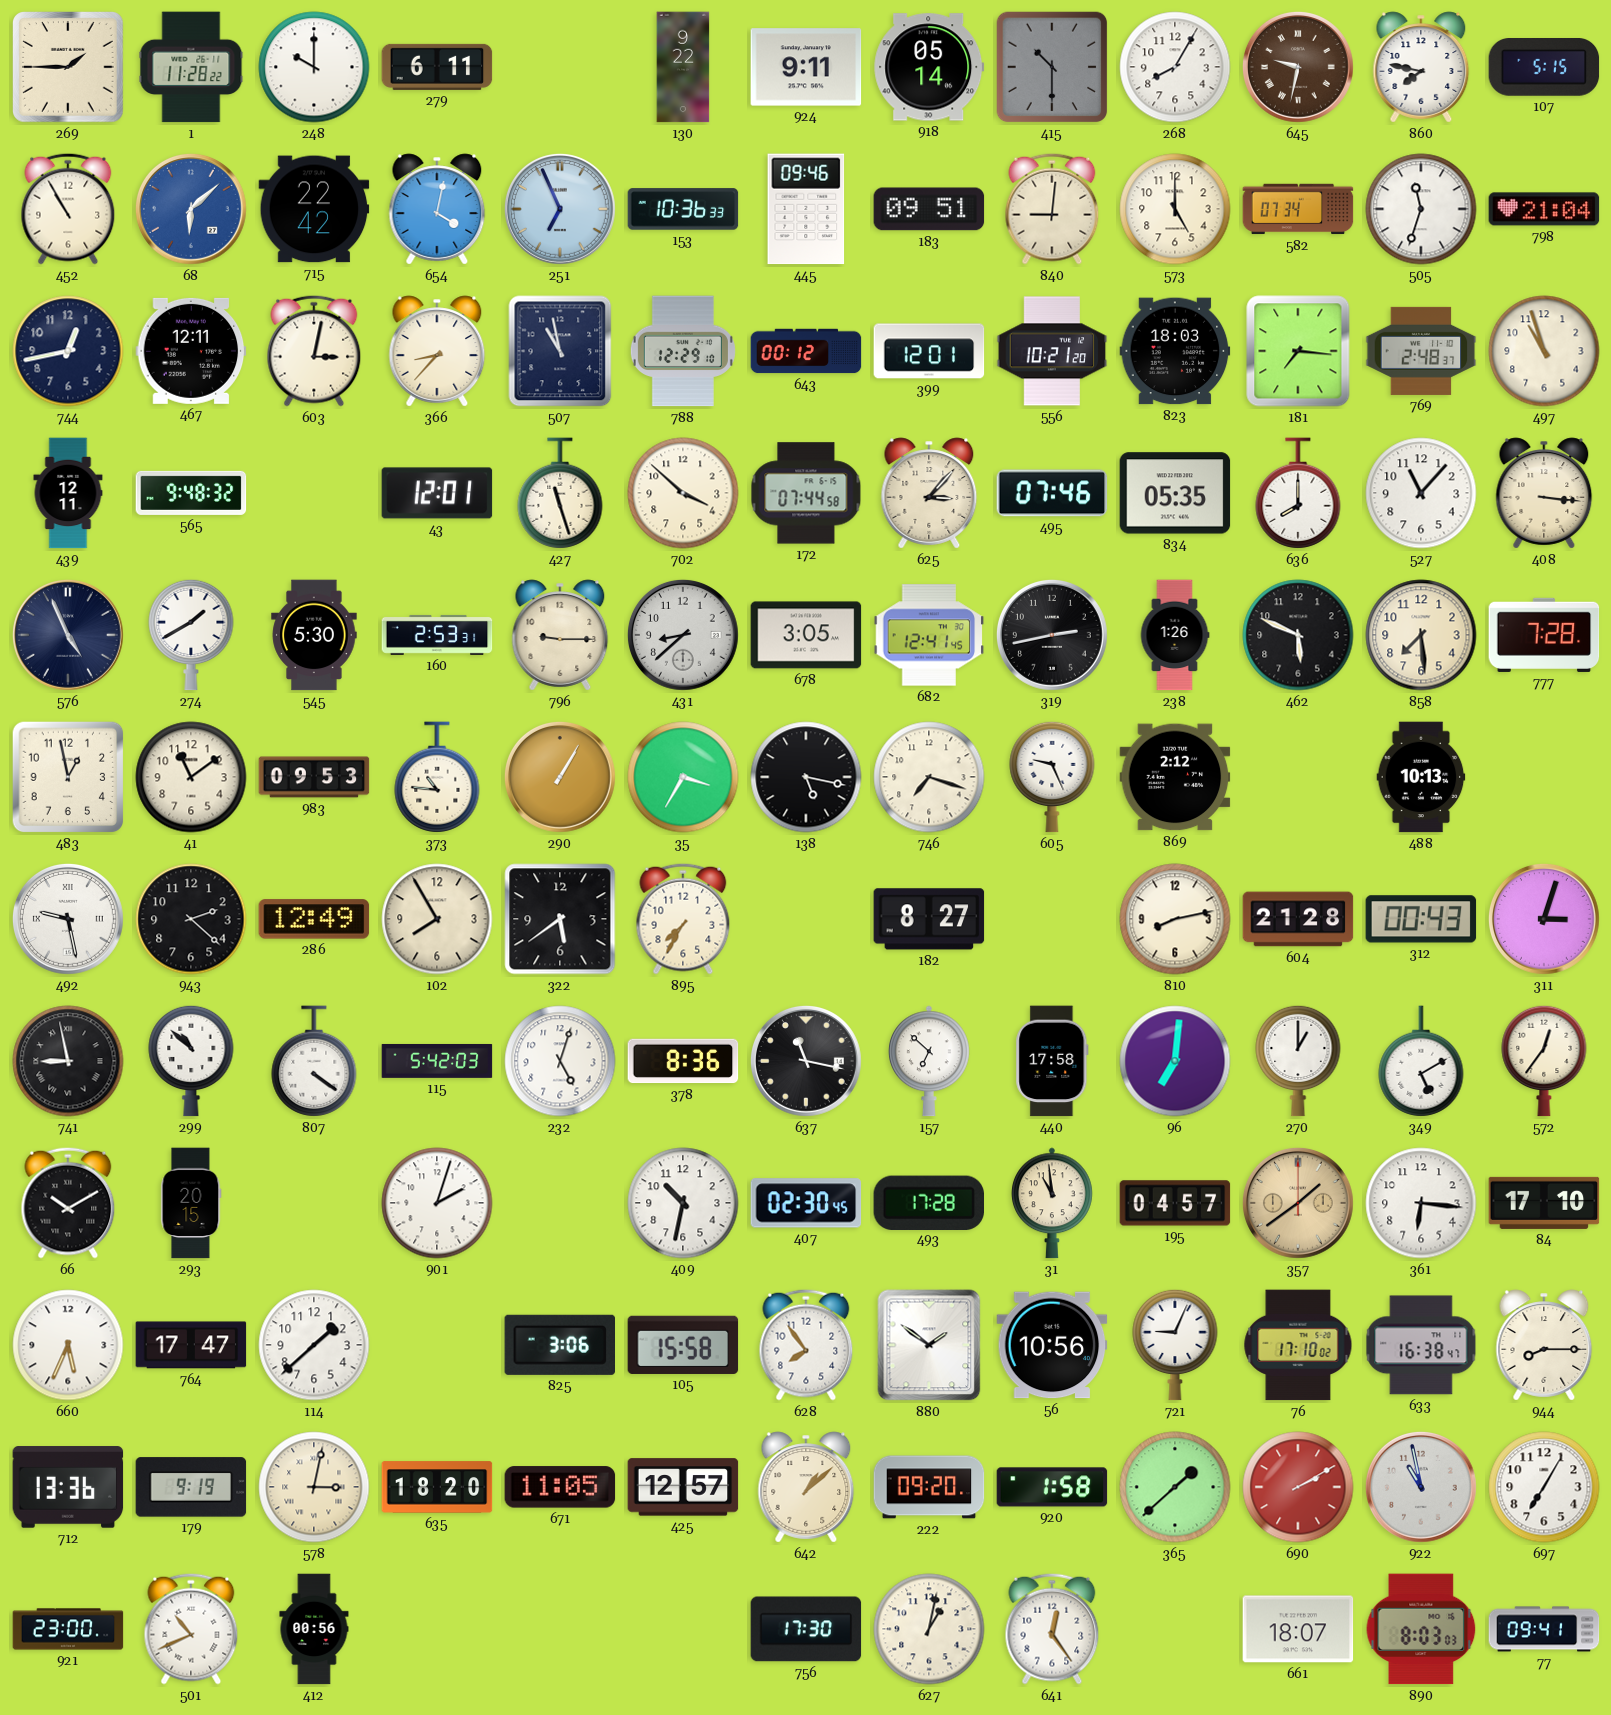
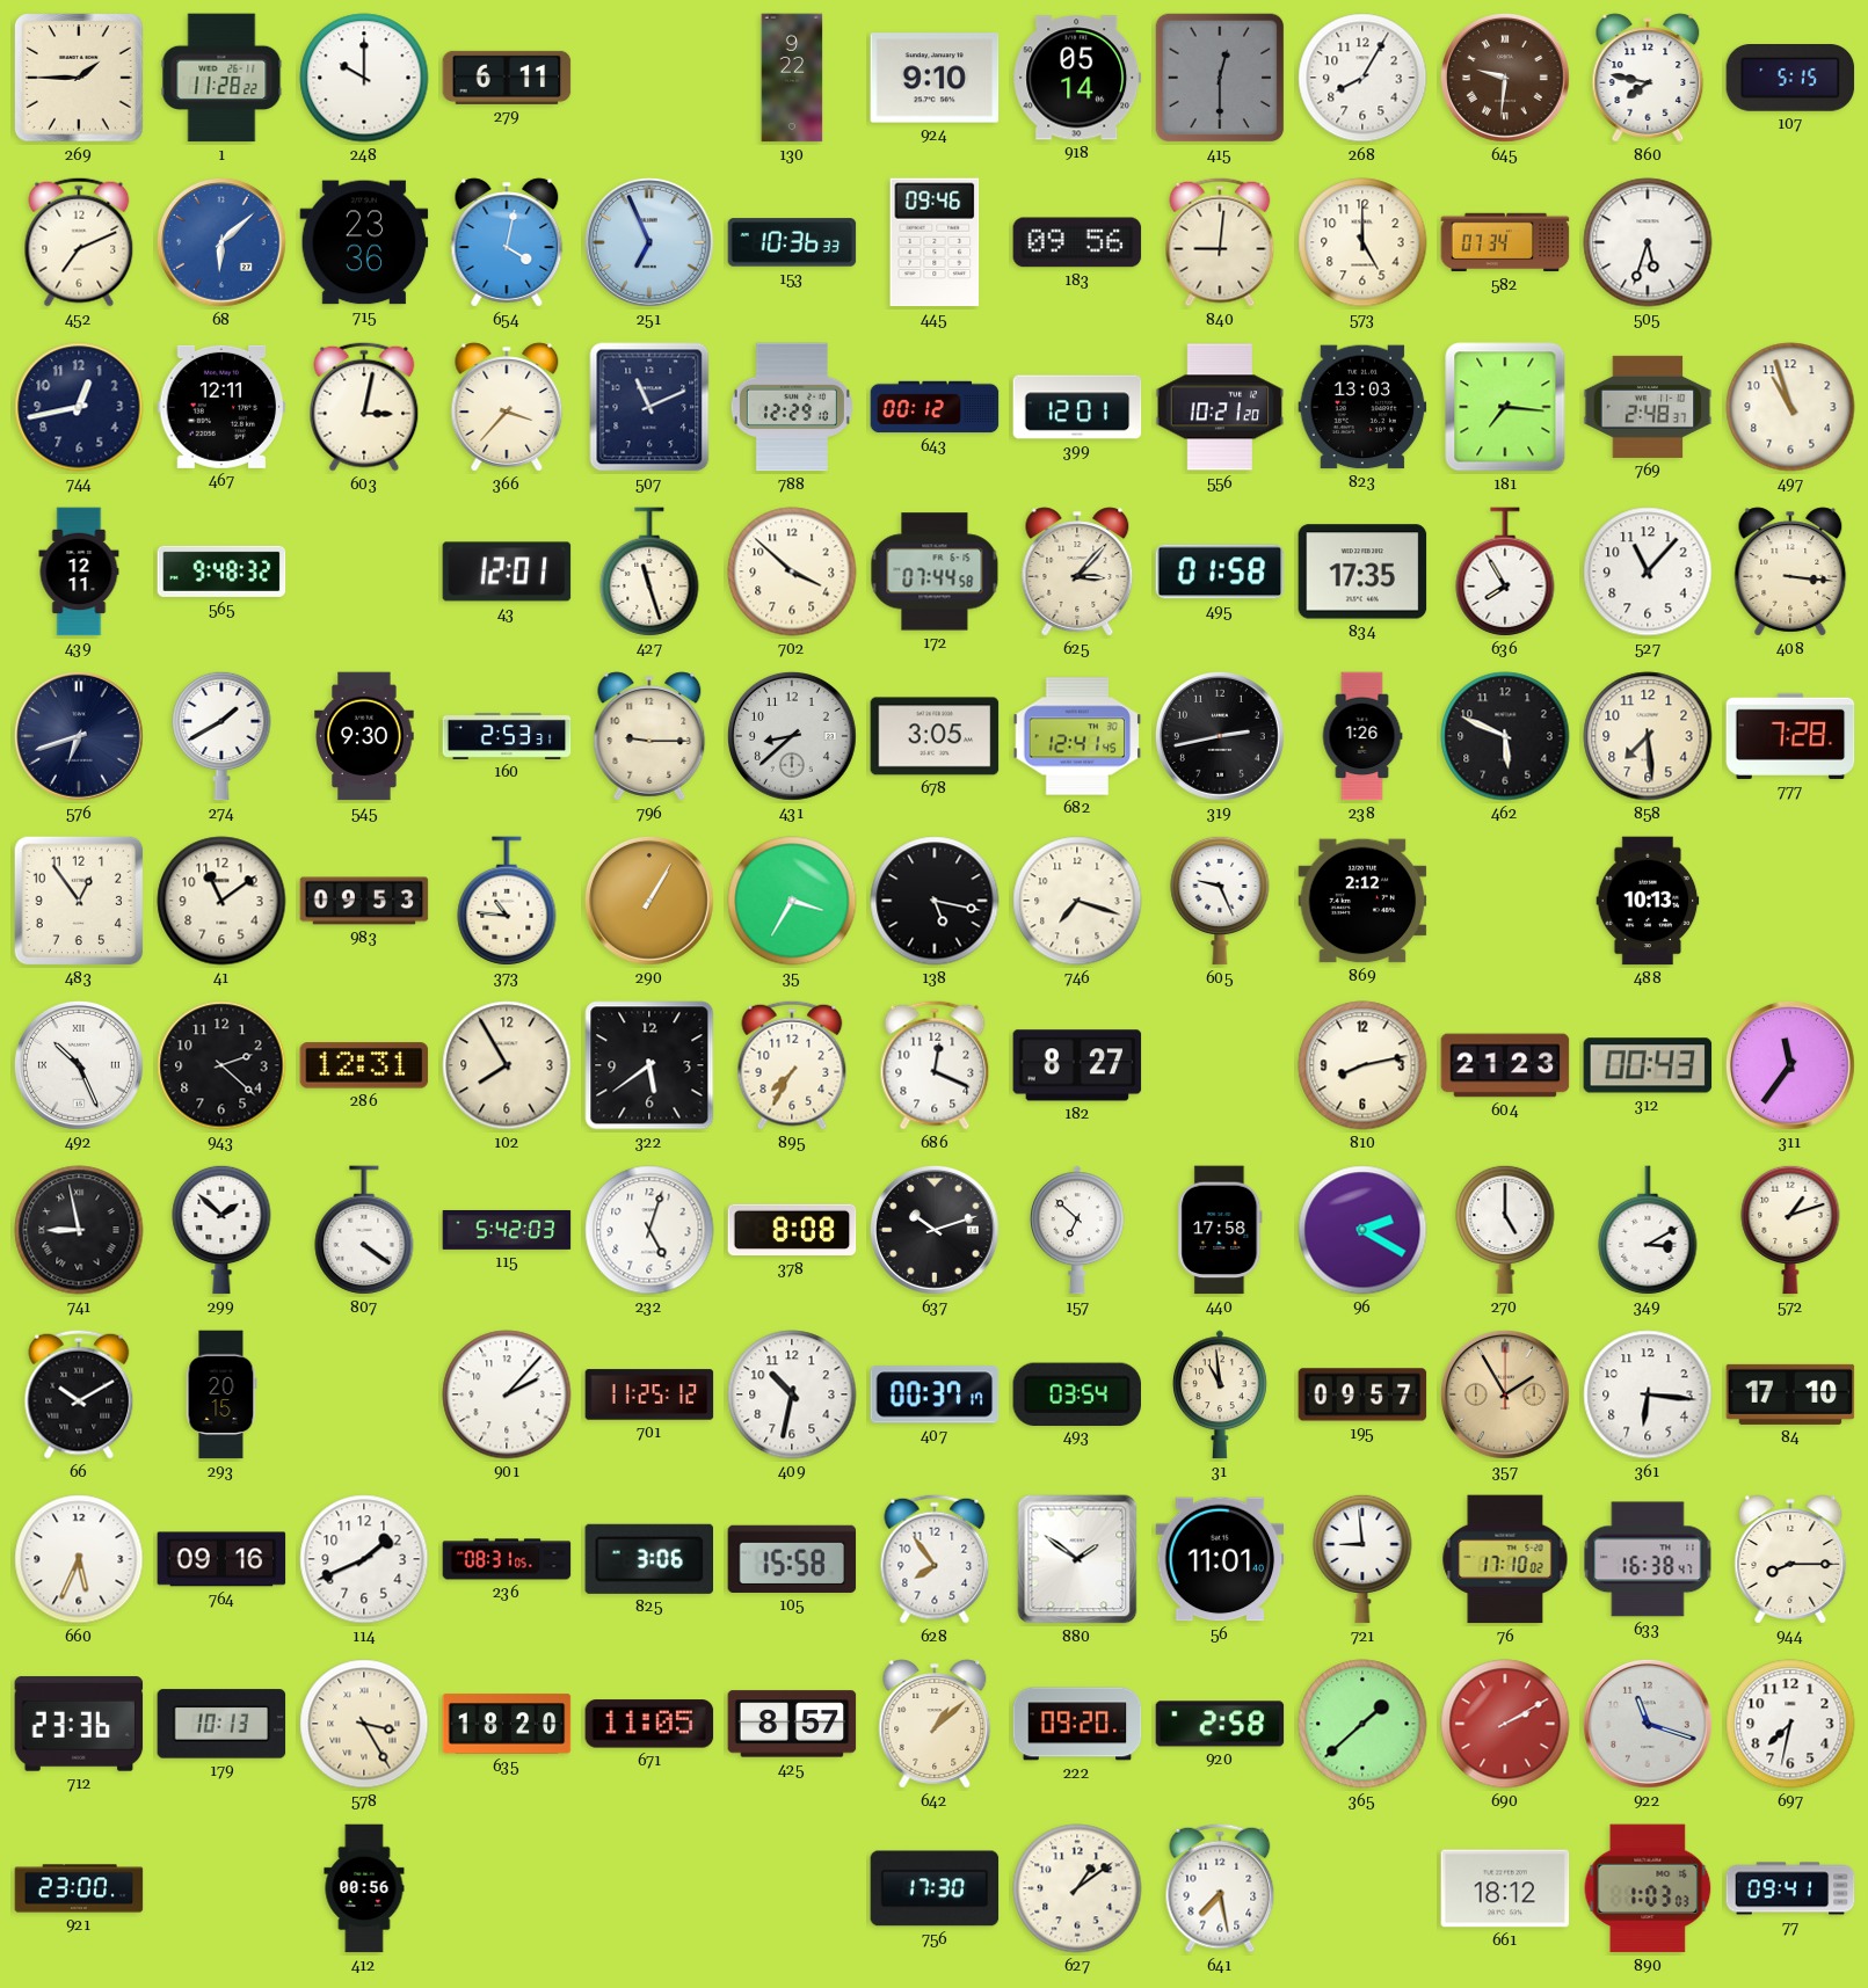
924: 9:11 -> 9:10 (935, 78)
415: 10:30 -> 12:30 (1220, 78)
645: 9:32 -> 9:31 (1505, 78)
452: 10:55 -> 7:11 (79, 242)
715: 22:42 -> 23:36 (364, 242)
183: 09:51 -> 09:56 (1077, 242)
505: 11:33 -> 5:33 (1648, 242)
798: 21:04 -> none (1544, 209)
366: 8:37 -> 3:37 (507, 407)
507: 10:58 -> 11:11 (649, 407)
823: 18:03 -> 13:03 (1362, 407)
495: 07:46 -> 01:58 (1220, 571)
834: 05:35 -> 17:35 (1362, 571)
636: 8:00 -> 7:55 (1505, 571)
576: 4:56 -> 6:42 (79, 736)
545: 5:30 -> 9:30 (364, 736)
483: 12:58 -> 12:54 (79, 901)
492: 9:28 -> 10:26 (79, 1065)
286: 12:49 -> 12:31 (364, 1065)
686: none -> 12:19 (935, 1065)
604: 21:28 -> 21:23 (1505, 1065)
311: 3:03 -> 11:36 (1790, 1065)
299: 10:52 -> 1:52 (221, 1230)
378: 8:36 -> 8:08 (792, 1230)
637: 11:17 -> 10:12 (935, 1230)
96: 7:01 -> 2:20 (1362, 1230)
270: 1:00 -> 5:00 (1505, 1230)
349: 5:10 -> 3:10 (1648, 1230)
572: 12:36 -> 1:12 (1790, 1230)
901: 2:03 -> 2:07 (507, 1394)
701: none -> 11:25 (649, 1394)
407: 02:30 -> 00:37 (935, 1394)
493: 17:28 -> 03:54 (1077, 1393)
195: 04:57 -> 09:57 (1362, 1394)
357: 1:39 -> 1:55 (1505, 1394)
764: 17:47 -> 09:16 (221, 1559)
114: 1:38 -> 1:41 (364, 1559)
236: none -> 08:31 (507, 1559)
56: 10:56 -> 11:01 (1220, 1559)
721: 9:04 -> 8:59 (1362, 1559)
712: 13:36 -> 23:36 (79, 1724)
179: 9:19 -> 10:13 (221, 1724)
578: 3:02 -> 3:25 (364, 1724)
425: 12:57 -> 8:57 (792, 1724)
920: 1:58 -> 2:58 (1220, 1724)
922: 10:58 -> 11:18 (1648, 1724)
697: 7:05 -> 7:32 (1790, 1724)
501: 10:41 -> none (191, 1629)
627: 1:02 -> 1:09 (1077, 1888)
641: 12:24 -> 7:28 (1220, 1888)
661: 18:07 -> 18:12 (1505, 1888)
890: 8:03 -> 1:03 (1648, 1888)
